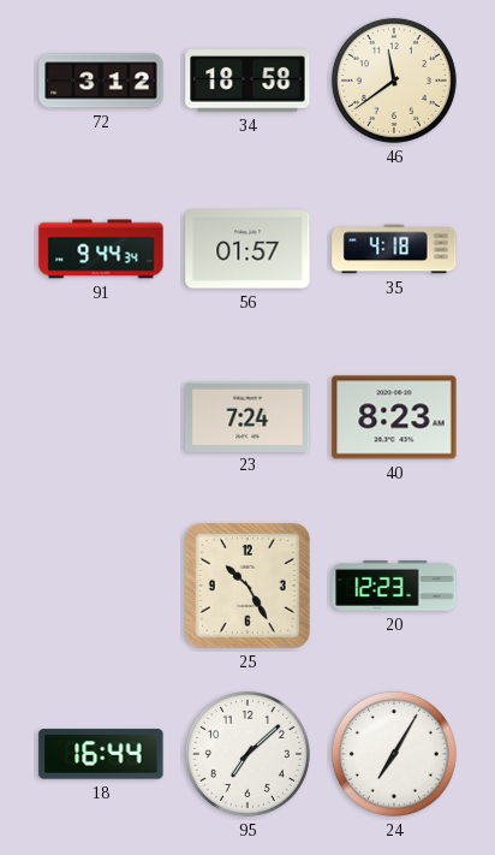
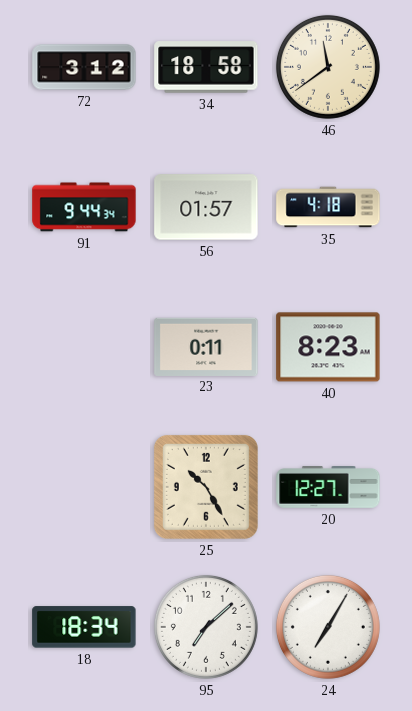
23: 7:24 -> 0:11 (206, 346)
20: 12:23 -> 12:27 (328, 488)
18: 16:44 -> 18:34 (84, 627)
